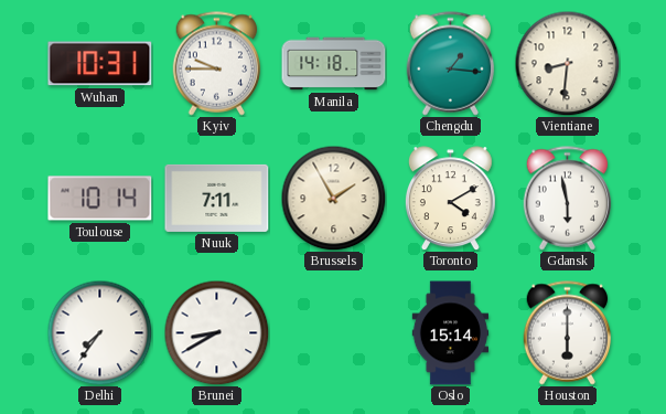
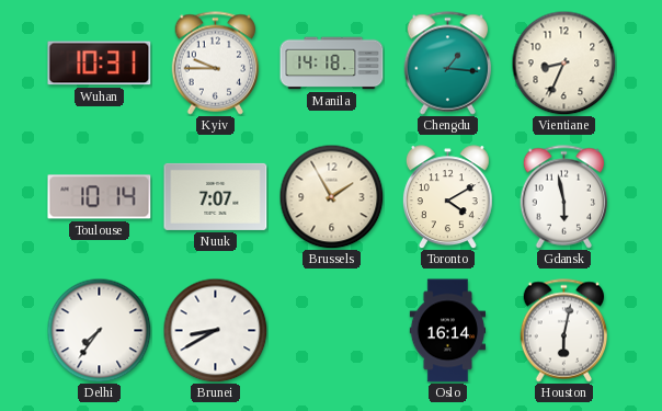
Vientiane: 8:31 -> 8:34 (563, 62)
Nuuk: 7:11 -> 7:07 (216, 196)
Oslo: 15:14 -> 16:14 (448, 331)
Houston: 6:00 -> 6:02 (564, 331)
